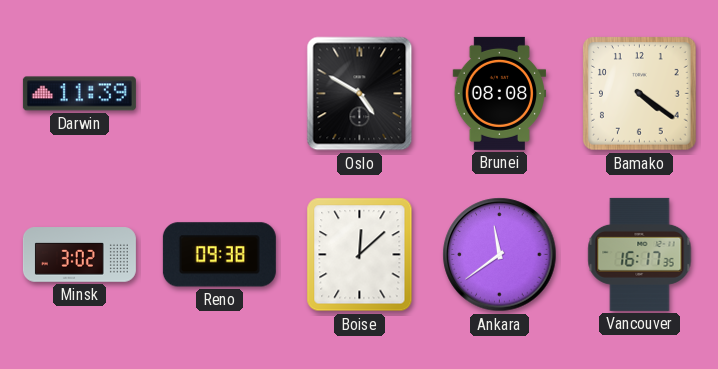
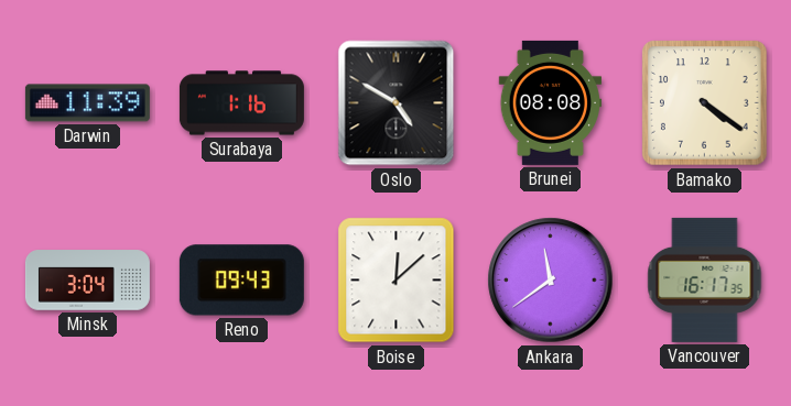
Surabaya: none -> 1:16 (241, 103)
Minsk: 3:02 -> 3:04 (87, 281)
Reno: 09:38 -> 09:43 (241, 281)
